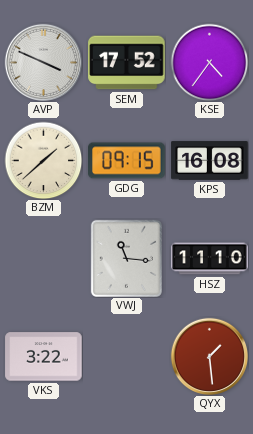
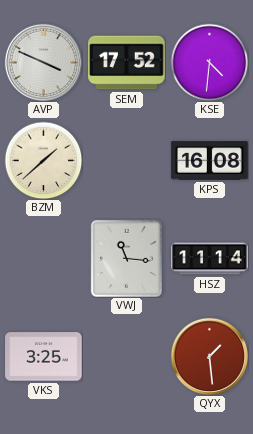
KSE: 4:36 -> 4:31 (209, 62)
GDG: 09:15 -> none (127, 161)
HSZ: 11:10 -> 11:14 (210, 259)
VKS: 3:22 -> 3:25 (44, 357)
